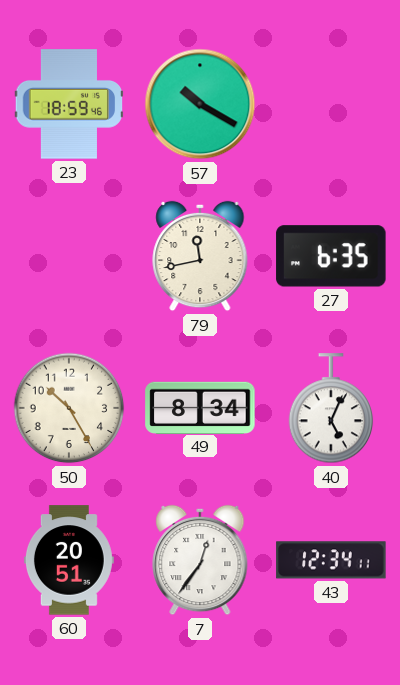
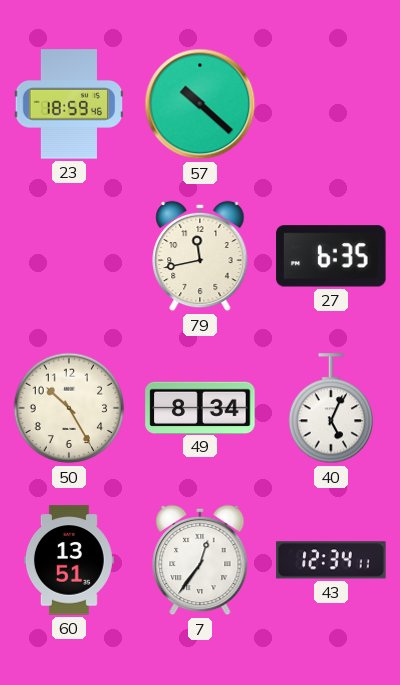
57: 10:20 -> 10:22 (200, 104)
60: 20:51 -> 13:51 (69, 560)
